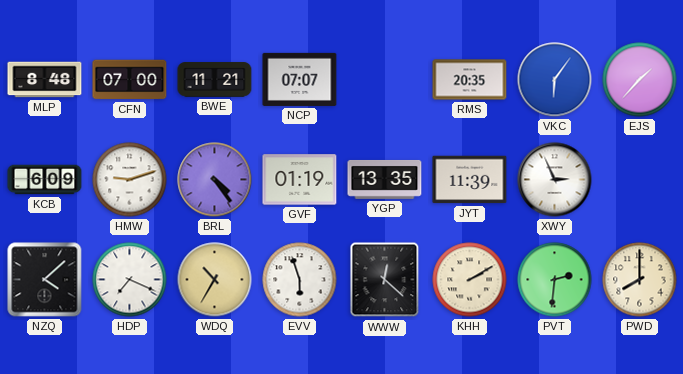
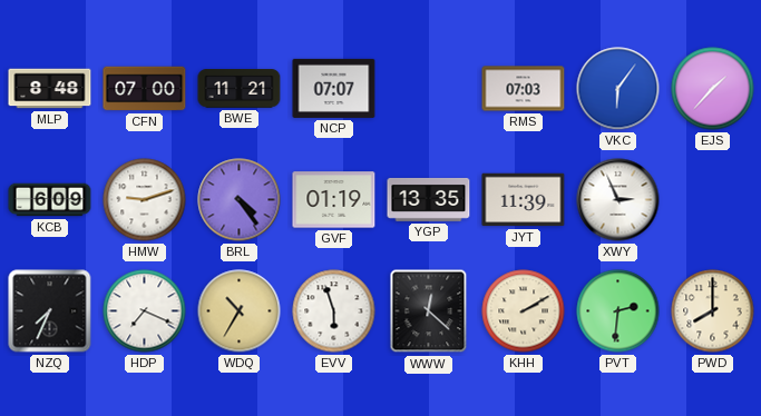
RMS: 20:35 -> 07:03 (524, 89)
NZQ: 4:08 -> 7:34 (50, 311)
